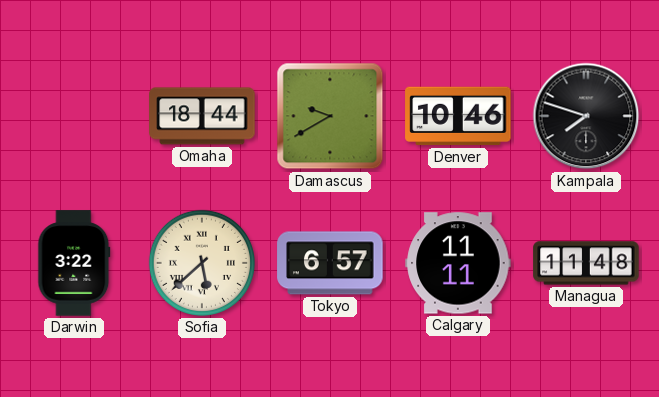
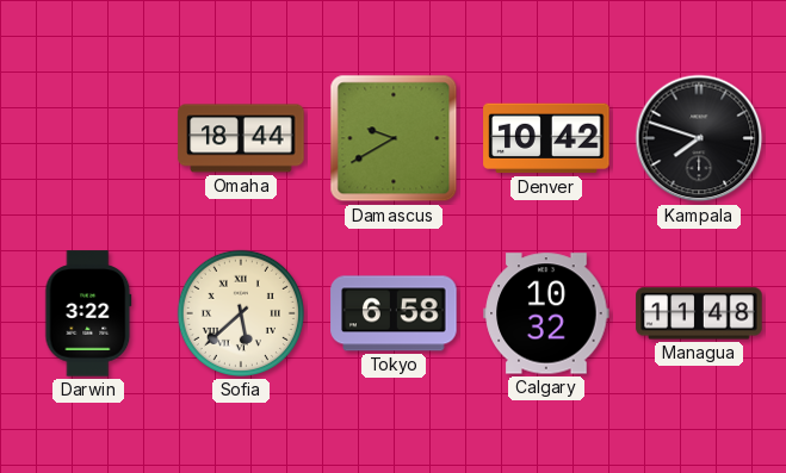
Denver: 10:46 -> 10:42 (546, 138)
Tokyo: 6:57 -> 6:58 (394, 313)
Calgary: 11:11 -> 10:32 (546, 313)
